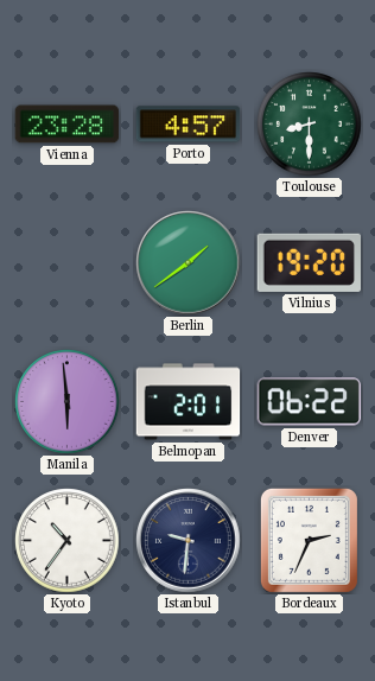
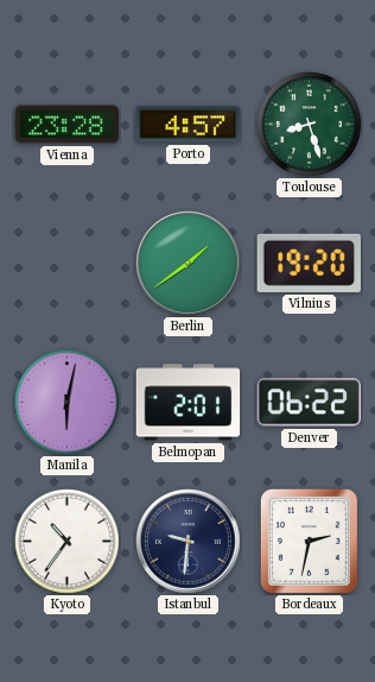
Toulouse: 8:30 -> 8:27 (310, 125)
Manila: 5:59 -> 6:02 (68, 403)
Bordeaux: 2:34 -> 2:32 (309, 541)
